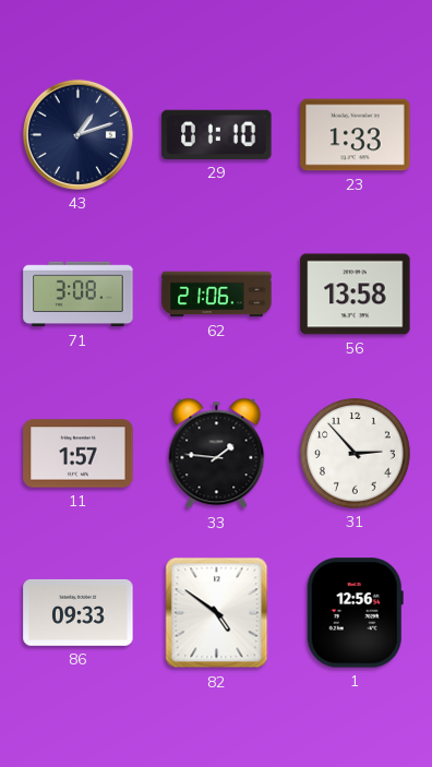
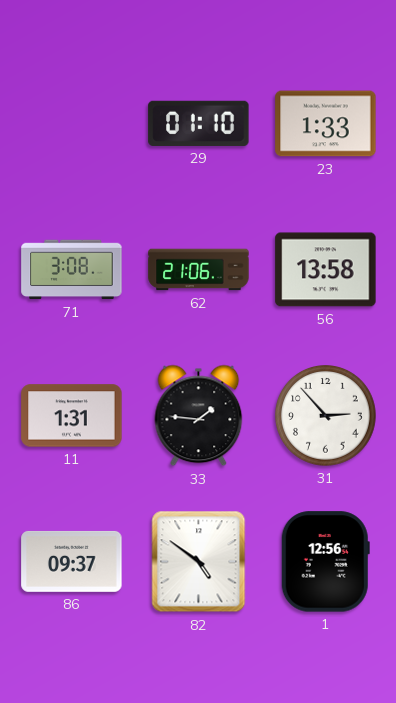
43: 1:12 -> none (77, 134)
11: 1:57 -> 1:31 (72, 416)
86: 09:33 -> 09:37 (72, 561)
